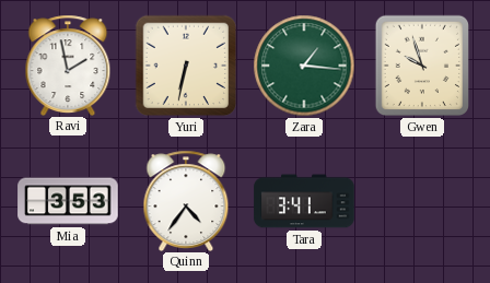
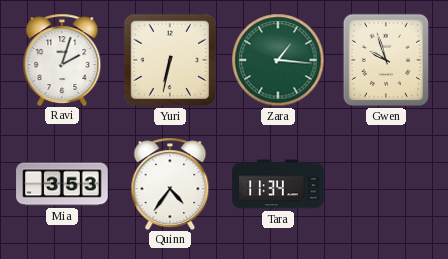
Ravi: 1:58 -> 2:03 (62, 59)
Tara: 3:41 -> 11:34 (278, 184)
